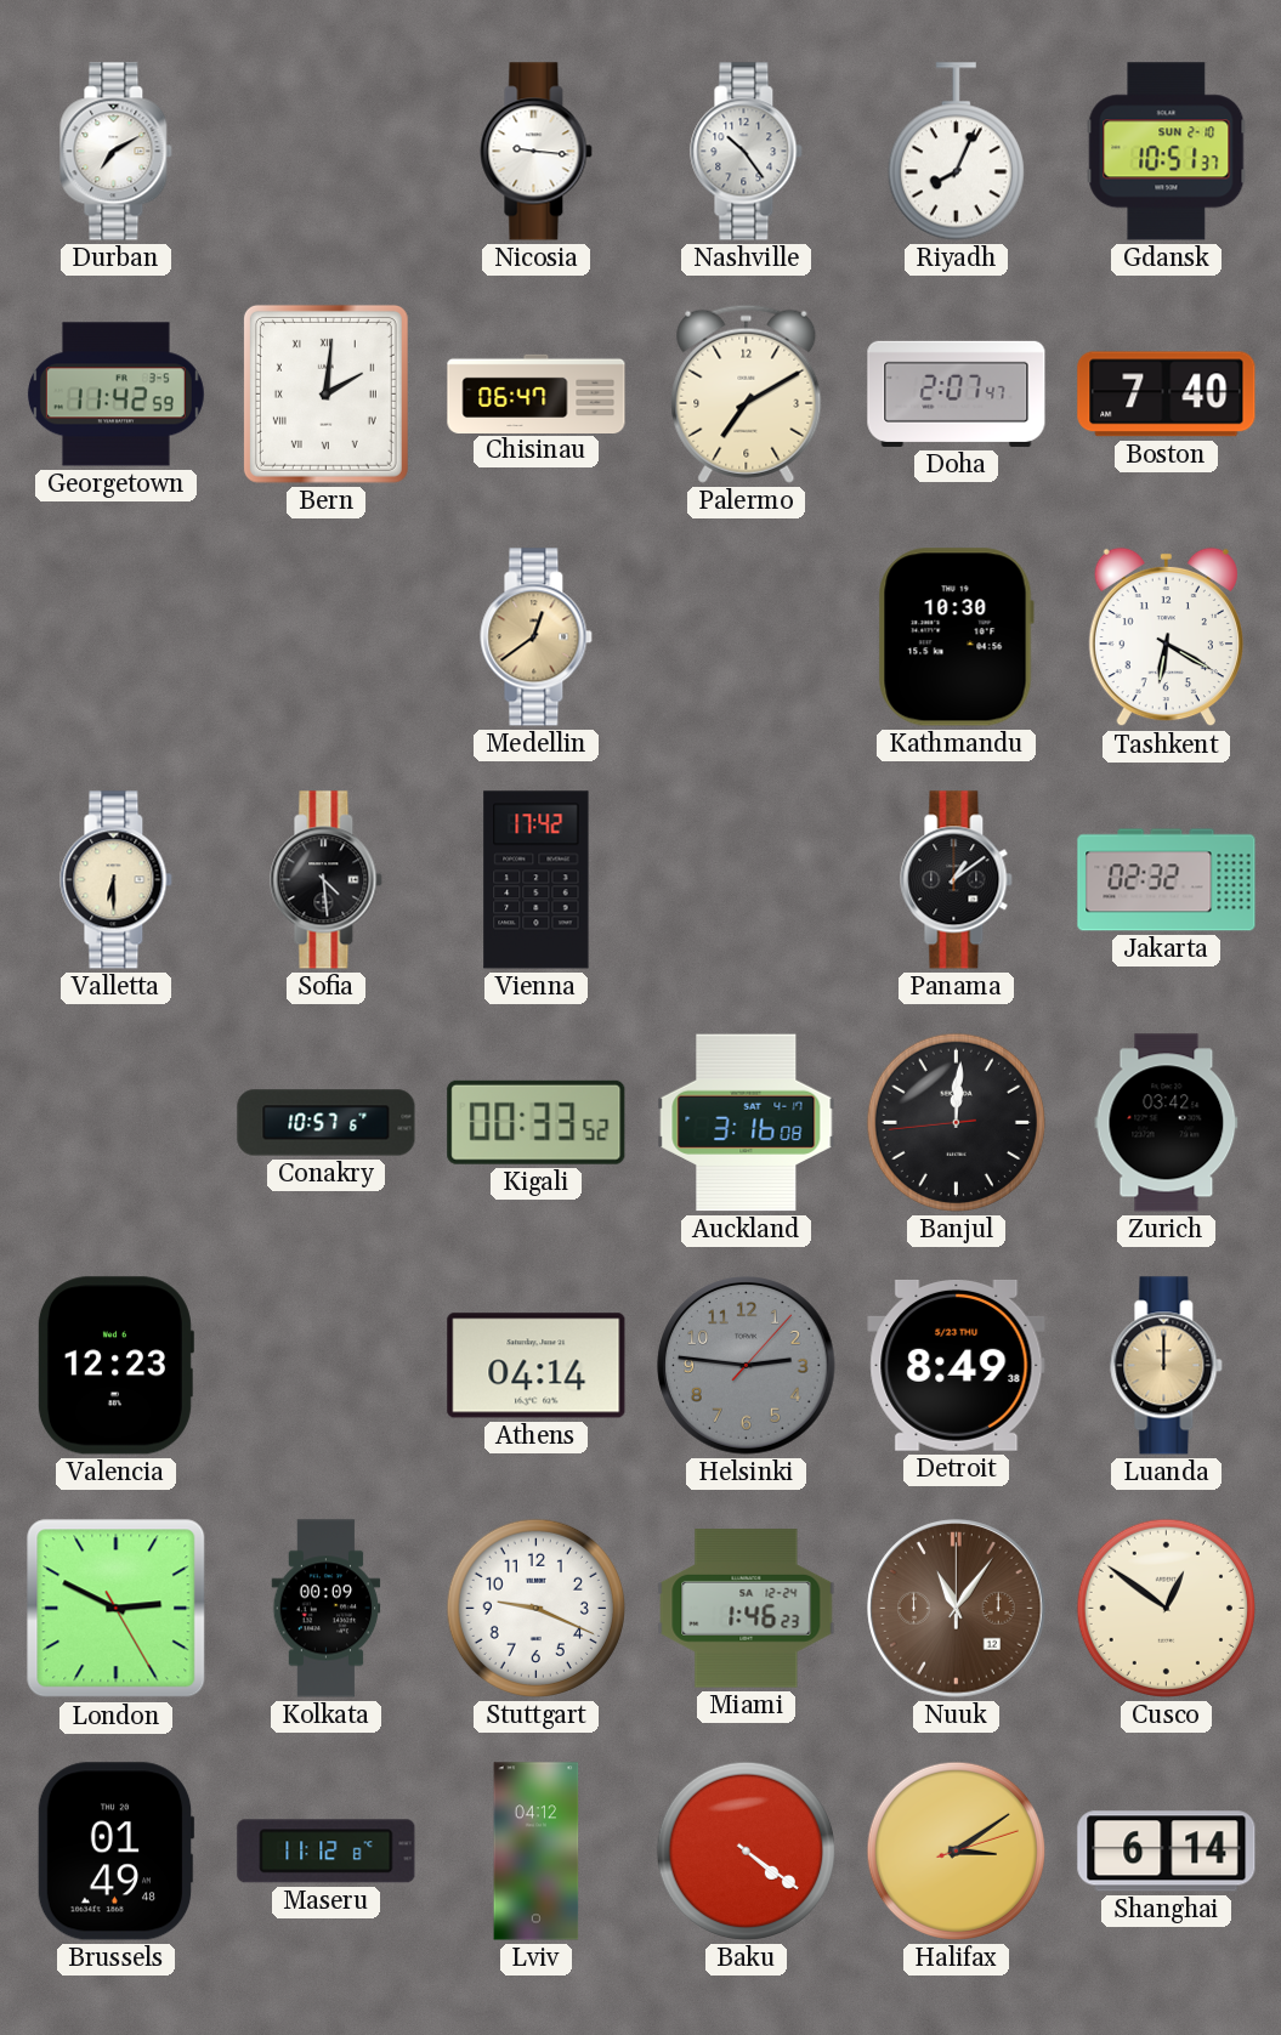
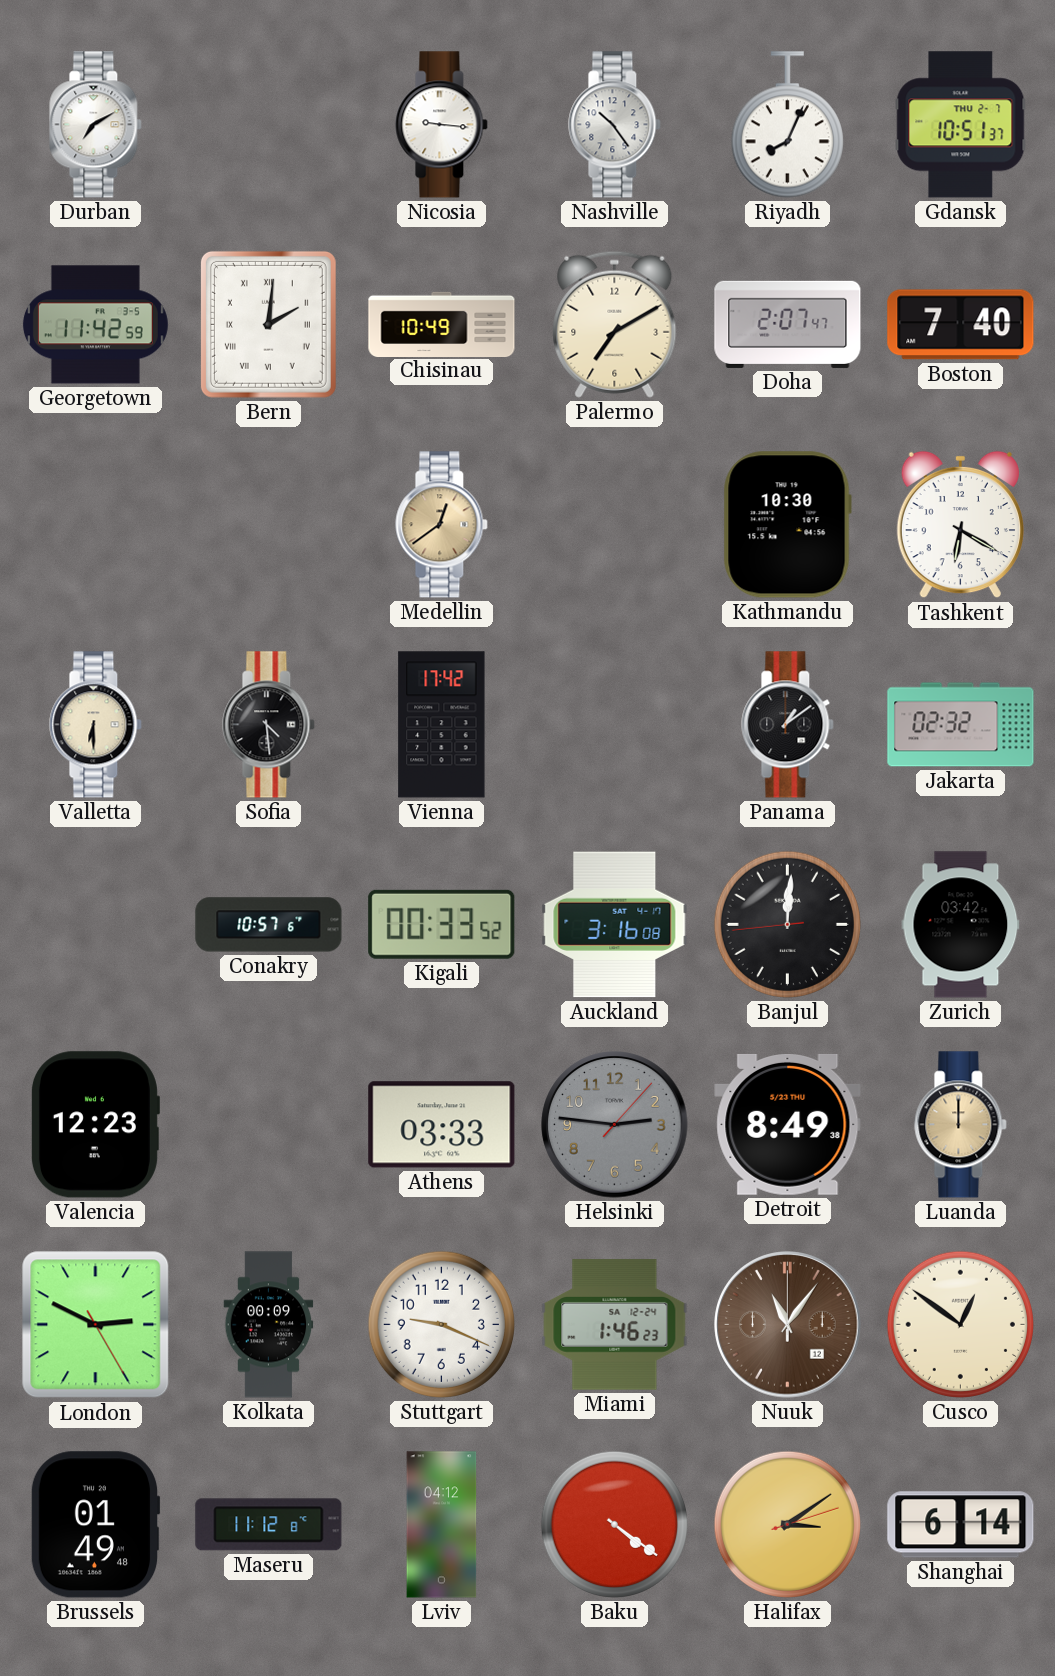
Gdansk date: SUN 2-10 -> THU 2-7 (961, 125)
Chisinau: 06:47 -> 10:49 (442, 324)
Athens: 04:14 -> 03:33 (442, 1125)
